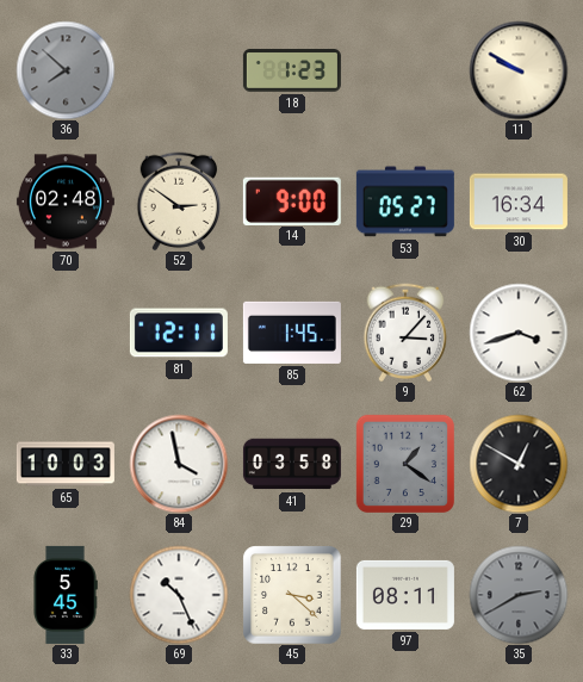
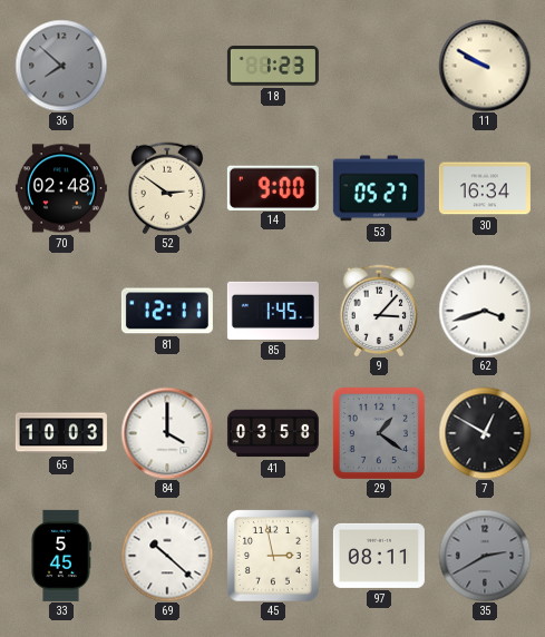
84: 3:58 -> 4:00 (167, 433)
69: 10:26 -> 10:22 (167, 556)
45: 3:22 -> 2:58 (273, 556)
